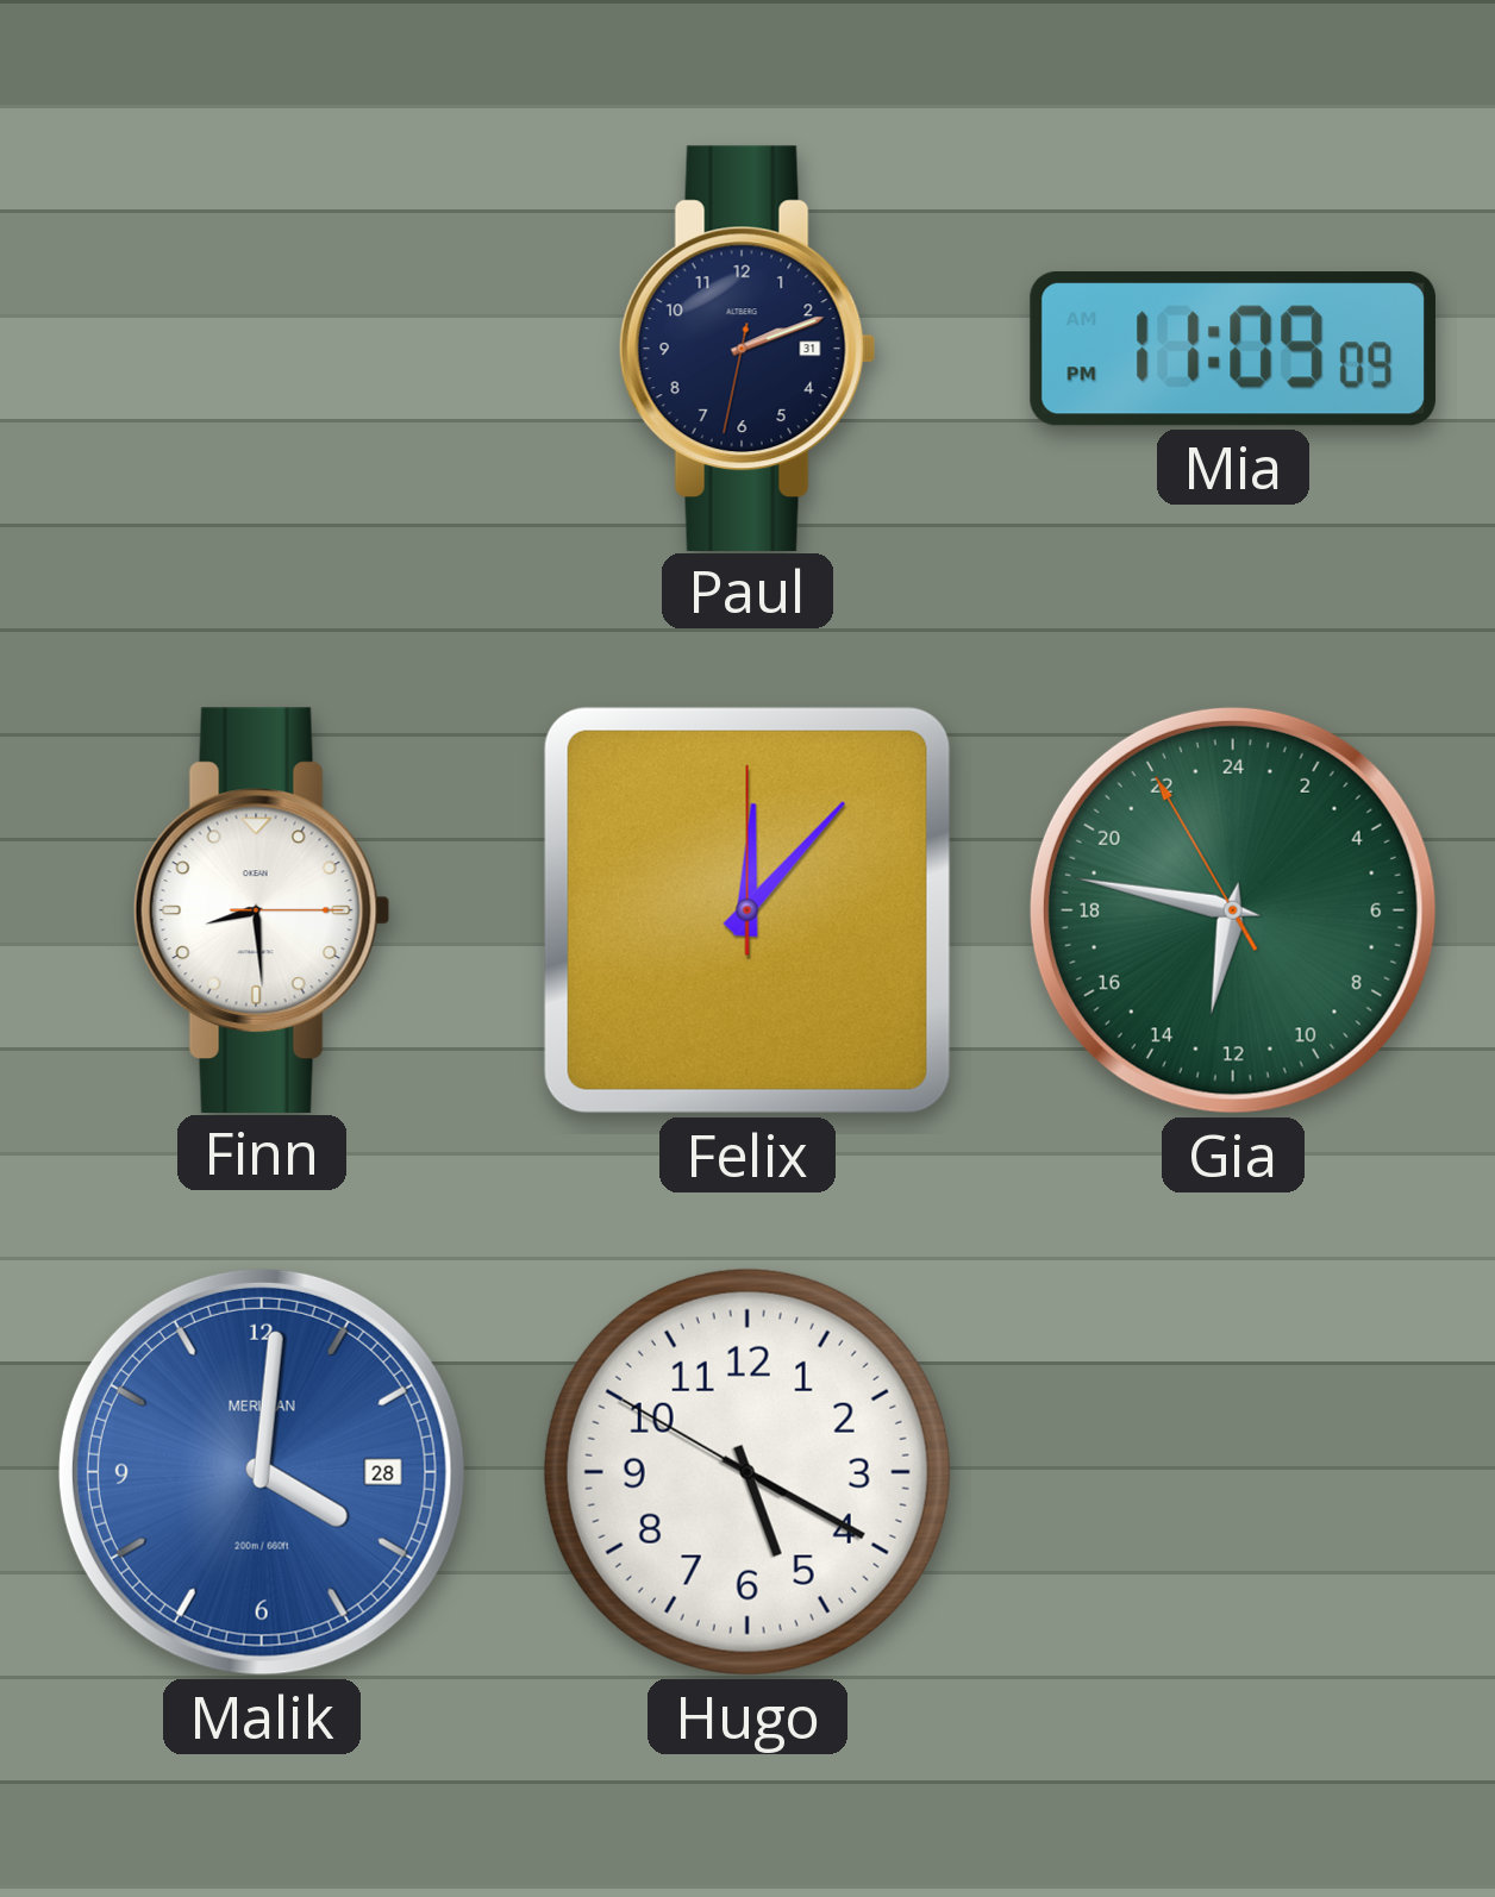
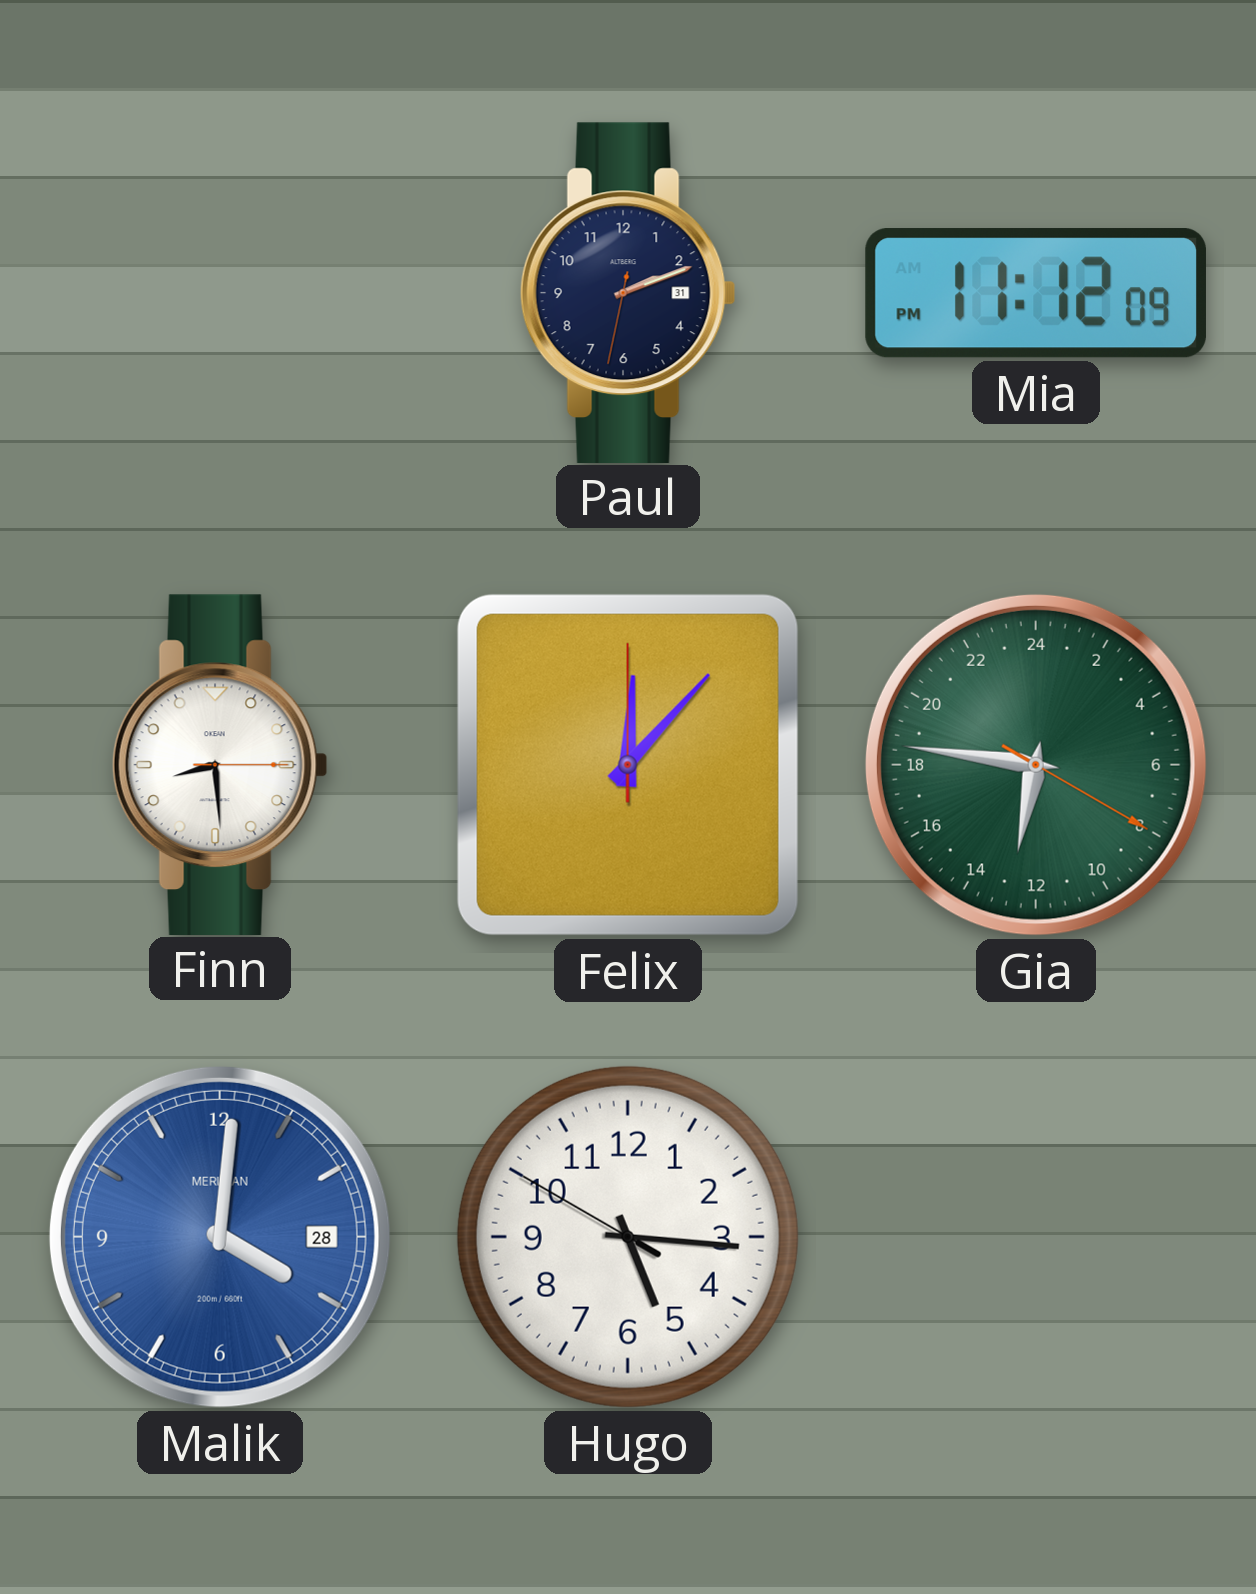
Mia: 11:09 -> 11:12 (1036, 293)
Gia: 12:46:55 -> 12:46:20 (1036, 765)
Hugo: 5:19 -> 5:15 (628, 1237)
